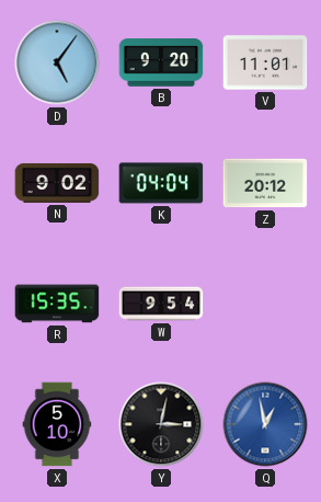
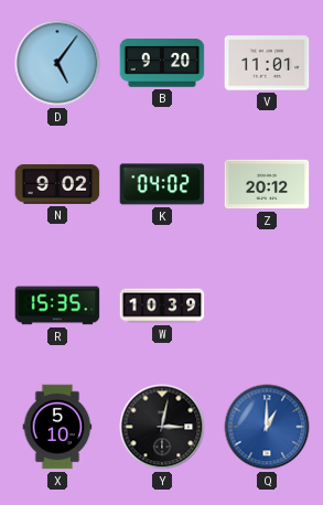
K: 04:04 -> 04:02 (162, 184)
W: 9:54 -> 10:39 (162, 305)
Q: 12:58 -> 1:00 (267, 427)
